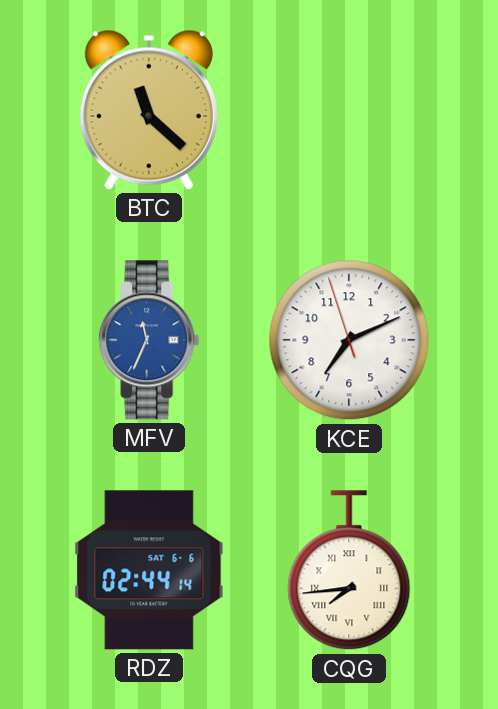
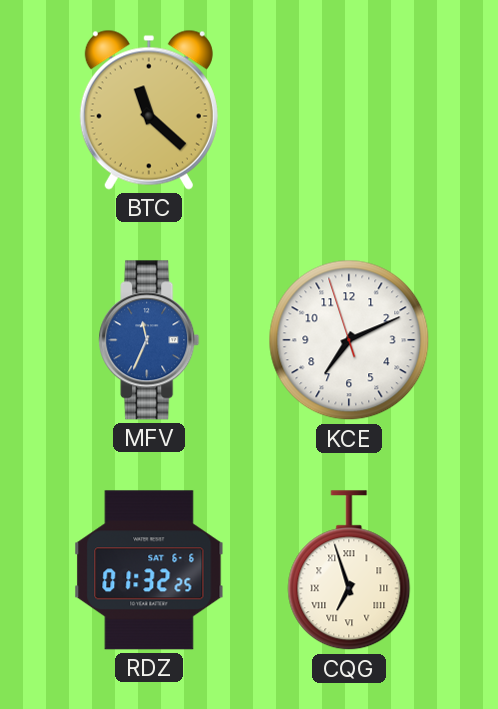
RDZ: 02:44 -> 01:32 (149, 570)
CQG: 7:44 -> 6:57 (349, 571)
